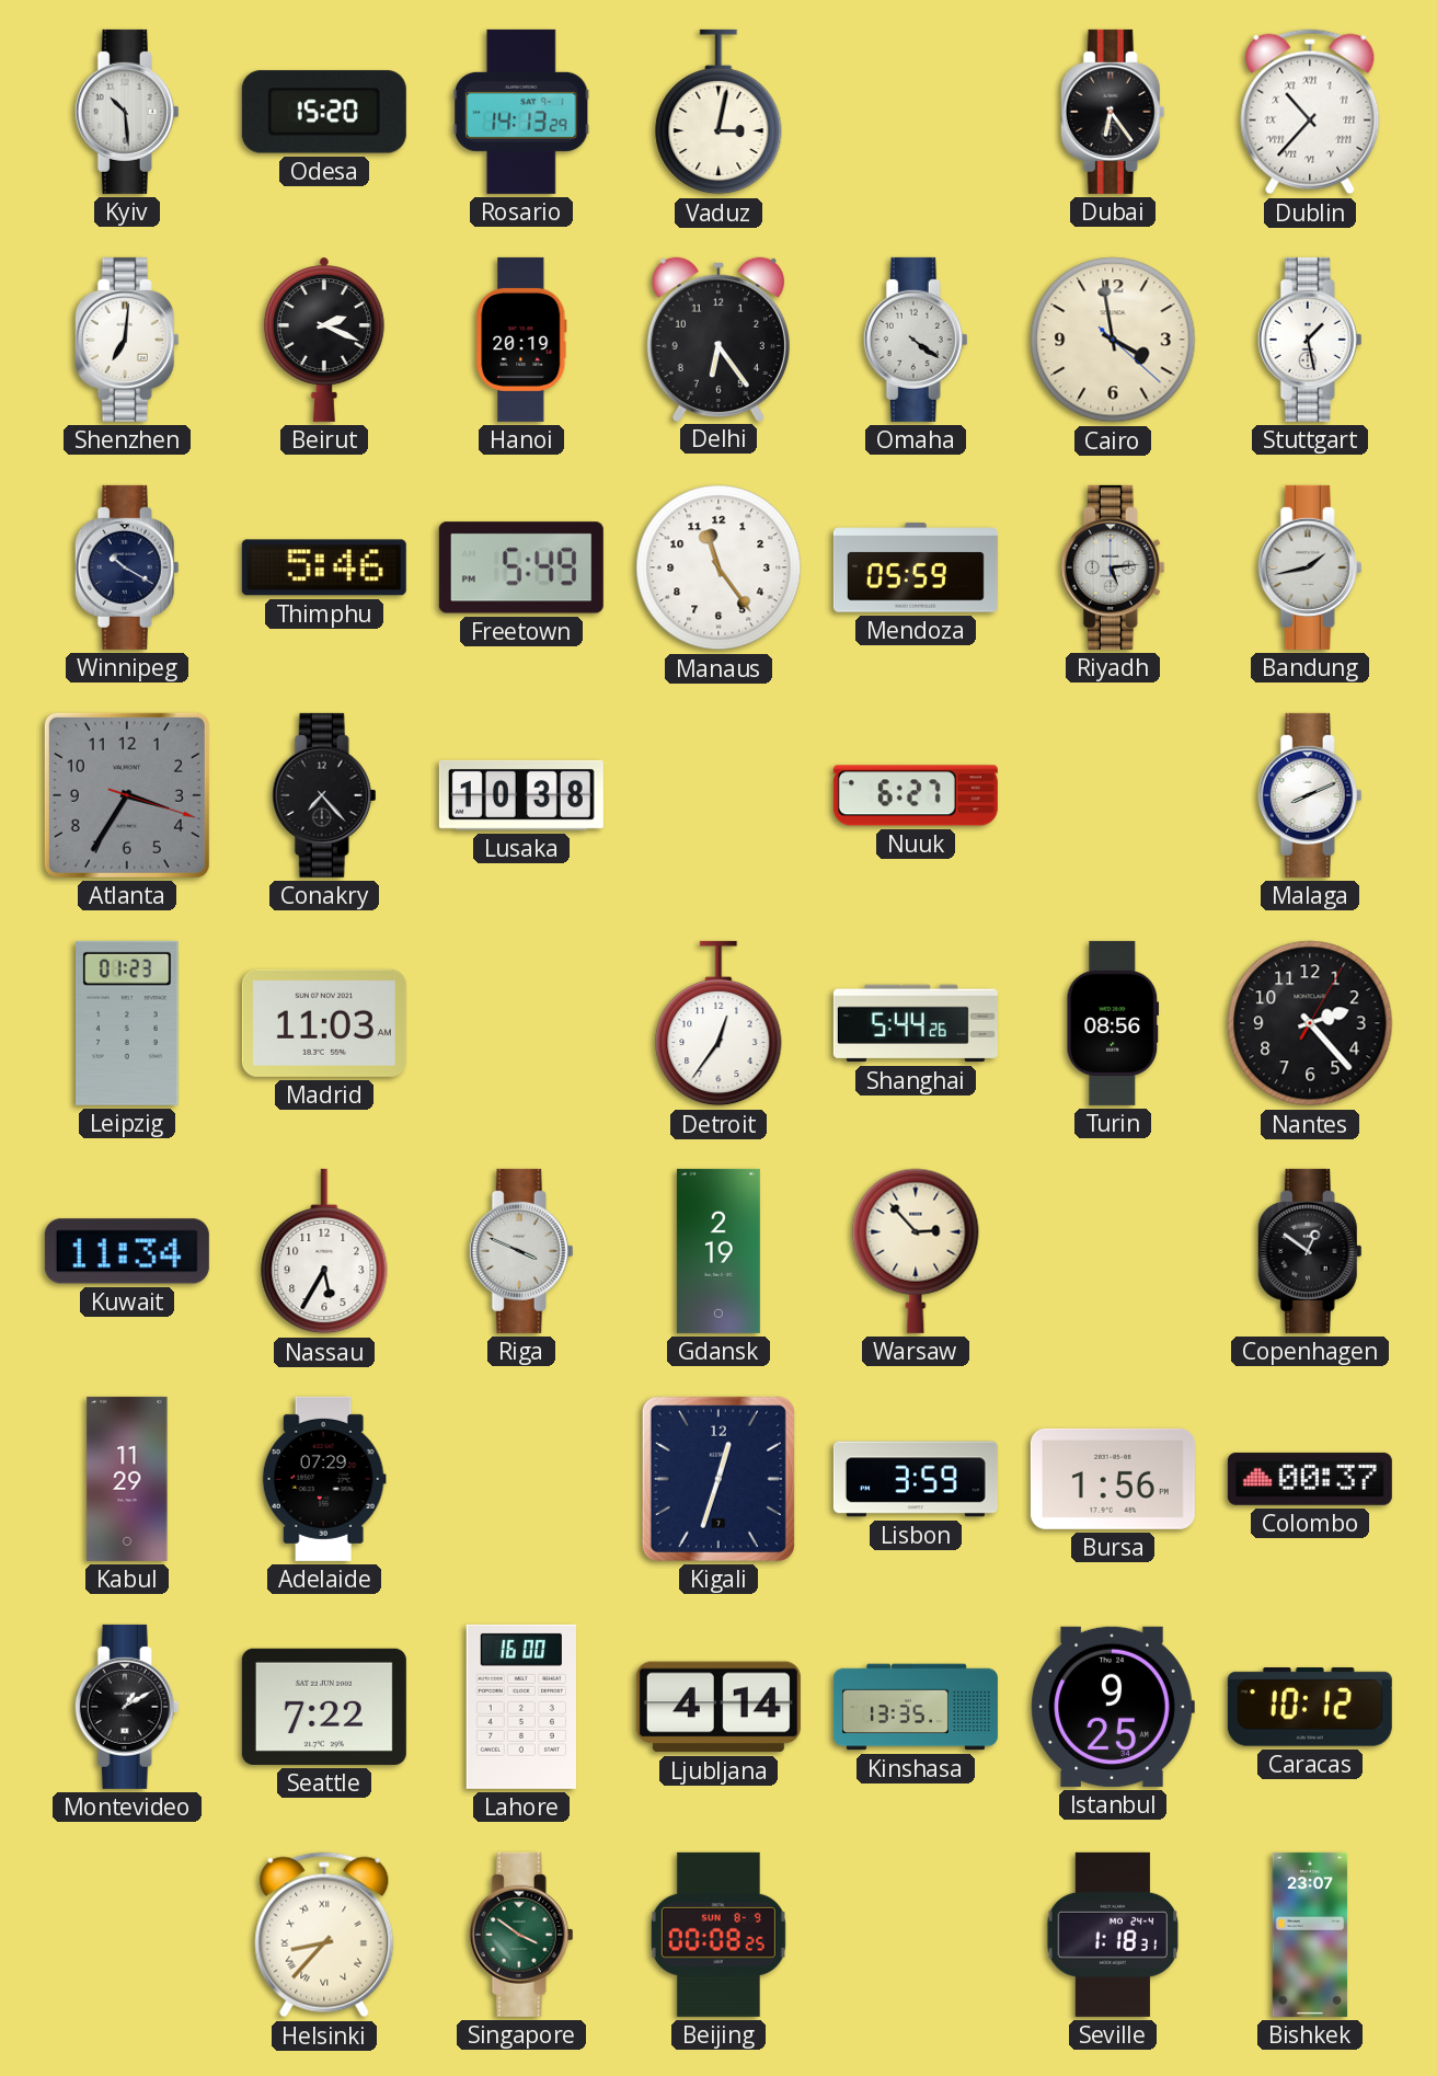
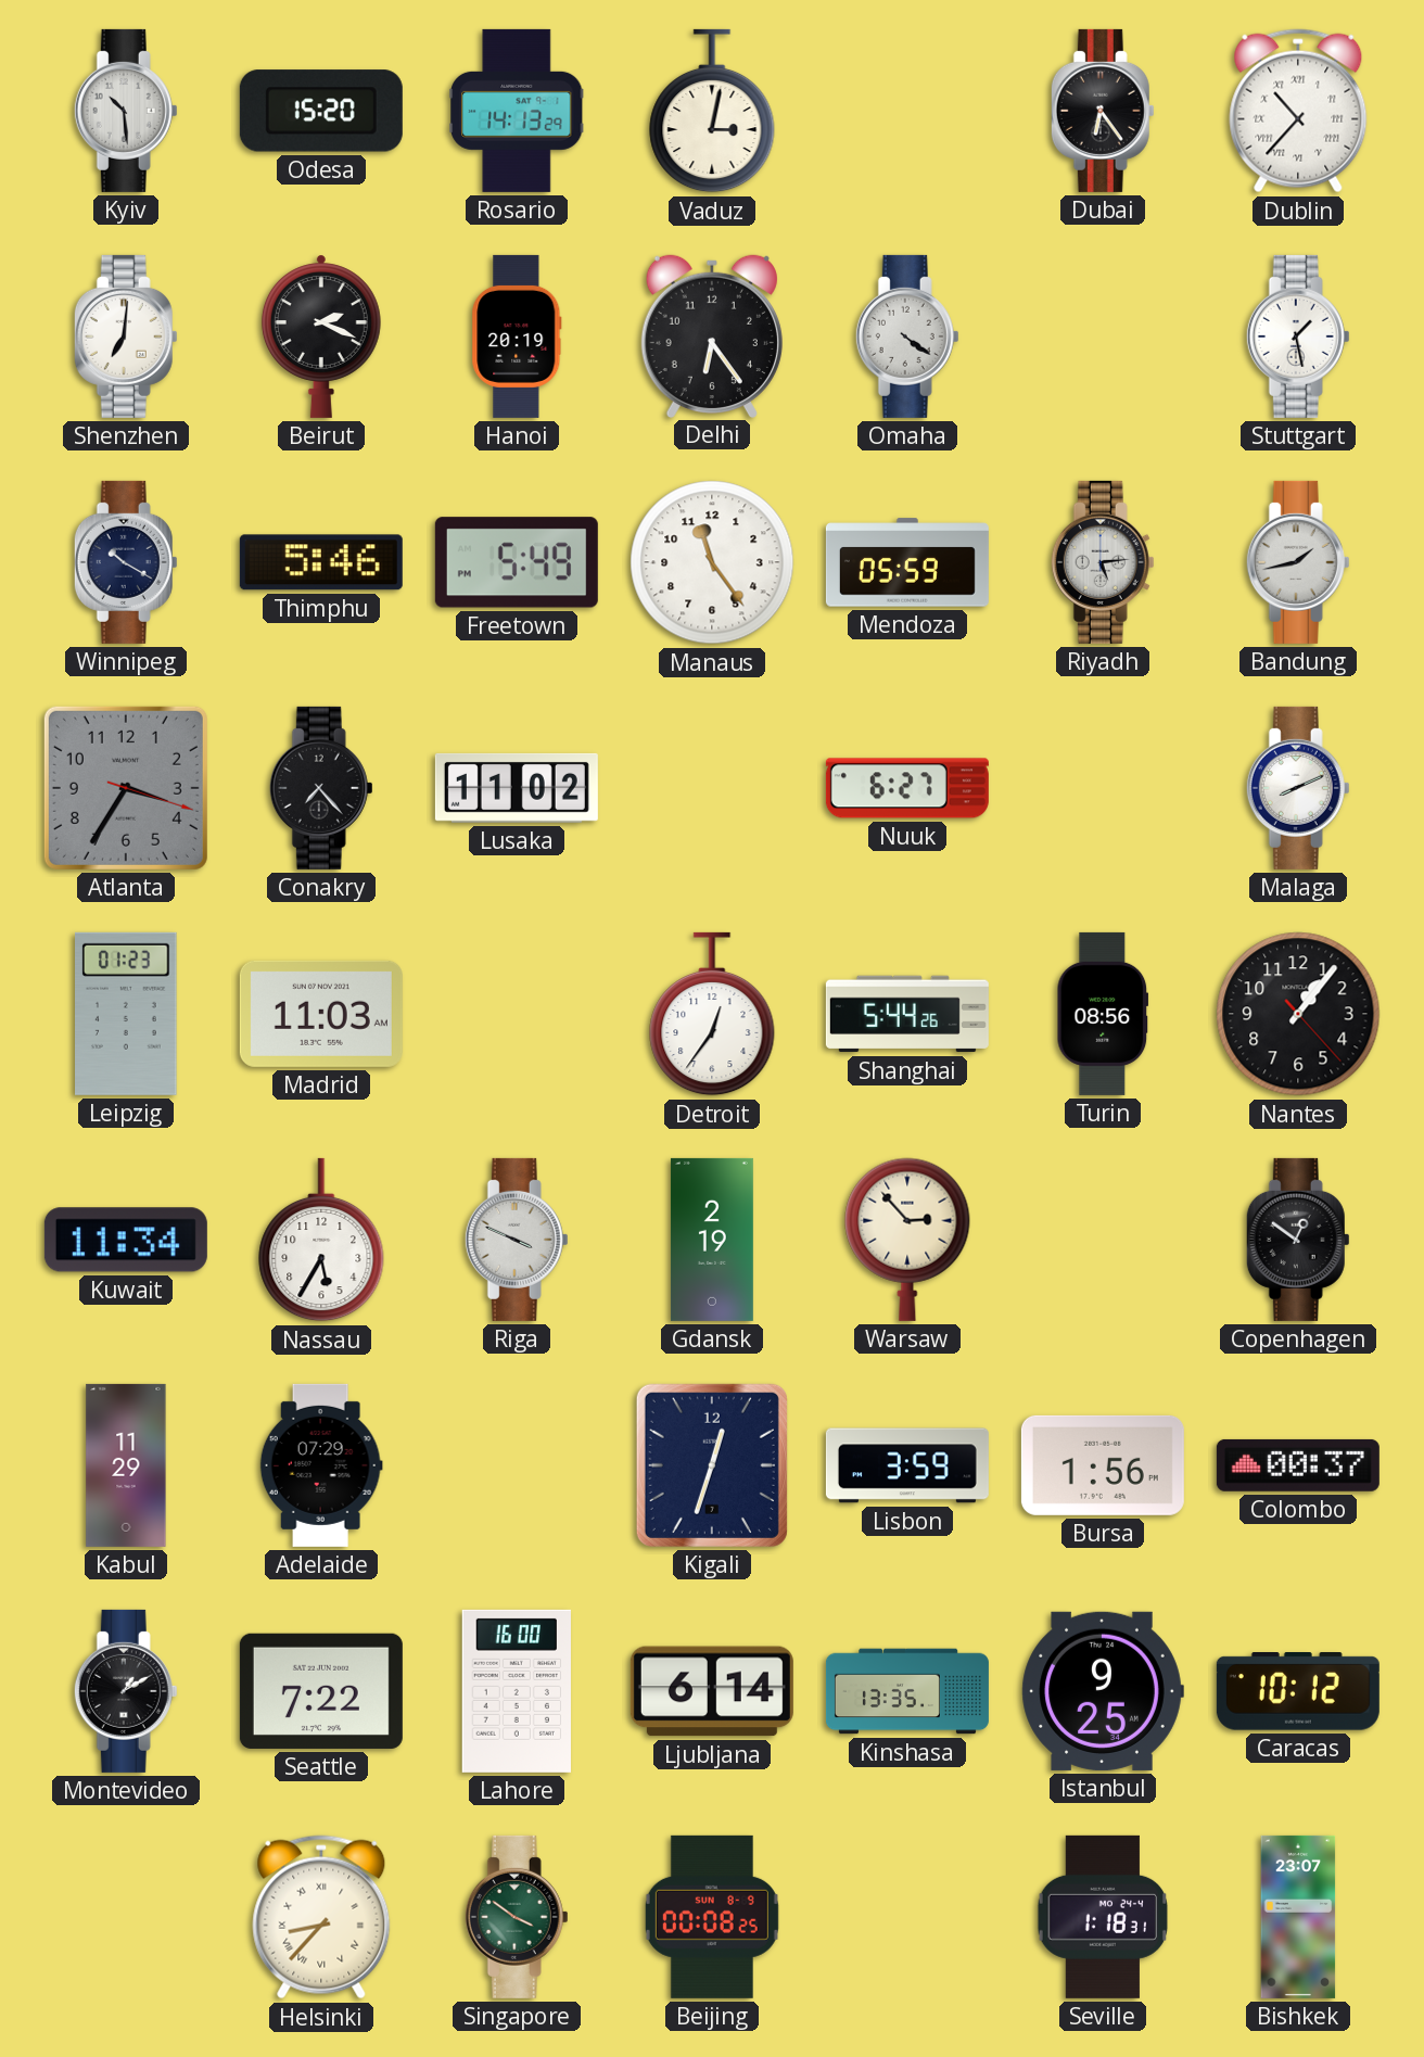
Cairo: 3:58 -> none (1113, 340)
Lusaka: 10:38 -> 11:02 (517, 788)
Nantes: 2:23 -> 1:06 (1298, 1014)
Ljubljana: 4:14 -> 6:14 (712, 1691)
